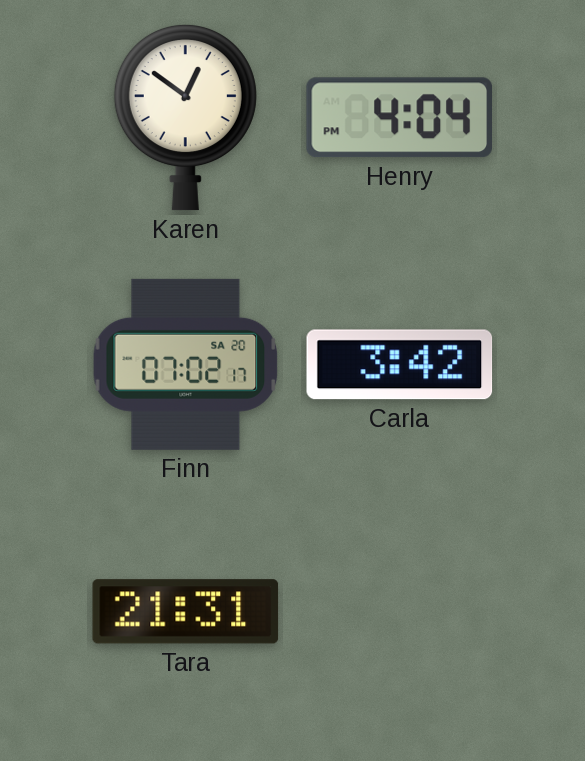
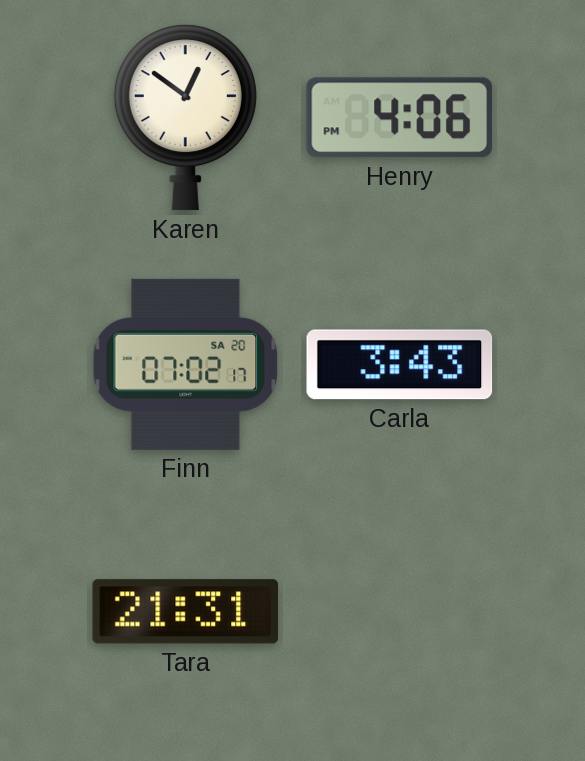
Henry: 4:04 -> 4:06 (399, 118)
Carla: 3:42 -> 3:43 (400, 365)
